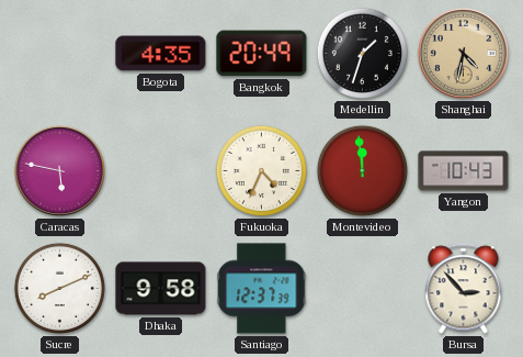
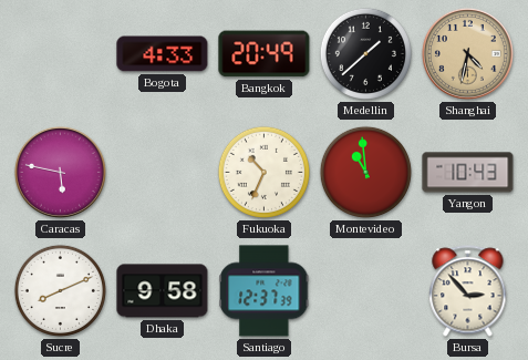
Bogota: 4:35 -> 4:33 (163, 54)
Medellin: 1:33 -> 1:38 (365, 53)
Fukuoka: 4:34 -> 10:34 (263, 172)
Montevideo: 11:59 -> 10:59 (365, 172)
